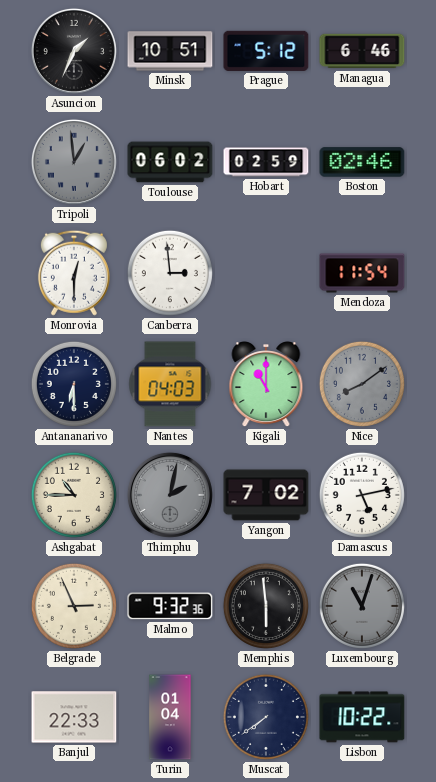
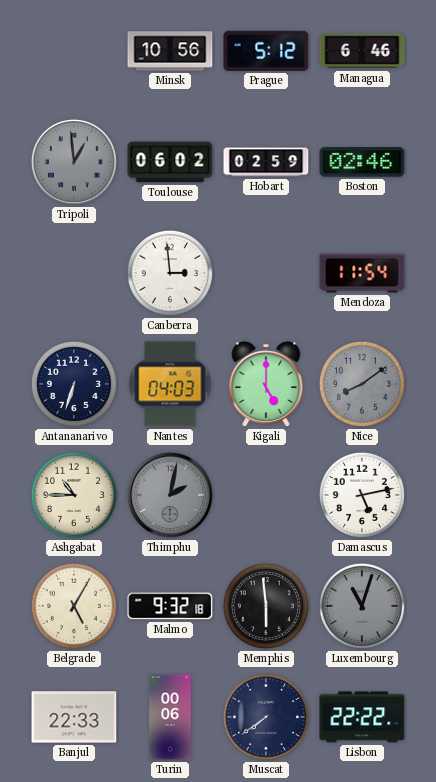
Asuncion: 1:34 -> none (74, 51)
Minsk: 10:51 -> 10:56 (170, 51)
Monrovia: 12:30 -> none (74, 273)
Antananarivo: 6:30 -> 6:33 (74, 384)
Kigali: 11:00 -> 5:00 (266, 385)
Yangon: 7:02 -> none (266, 495)
Belgrade: 2:56 -> 5:05 (74, 606)
Malmo: 9:32:36 -> 9:32:18 (170, 606)
Turin: 01:04 -> 00:06 (170, 717)
Lisbon: 10:22 -> 22:22 (362, 717)
